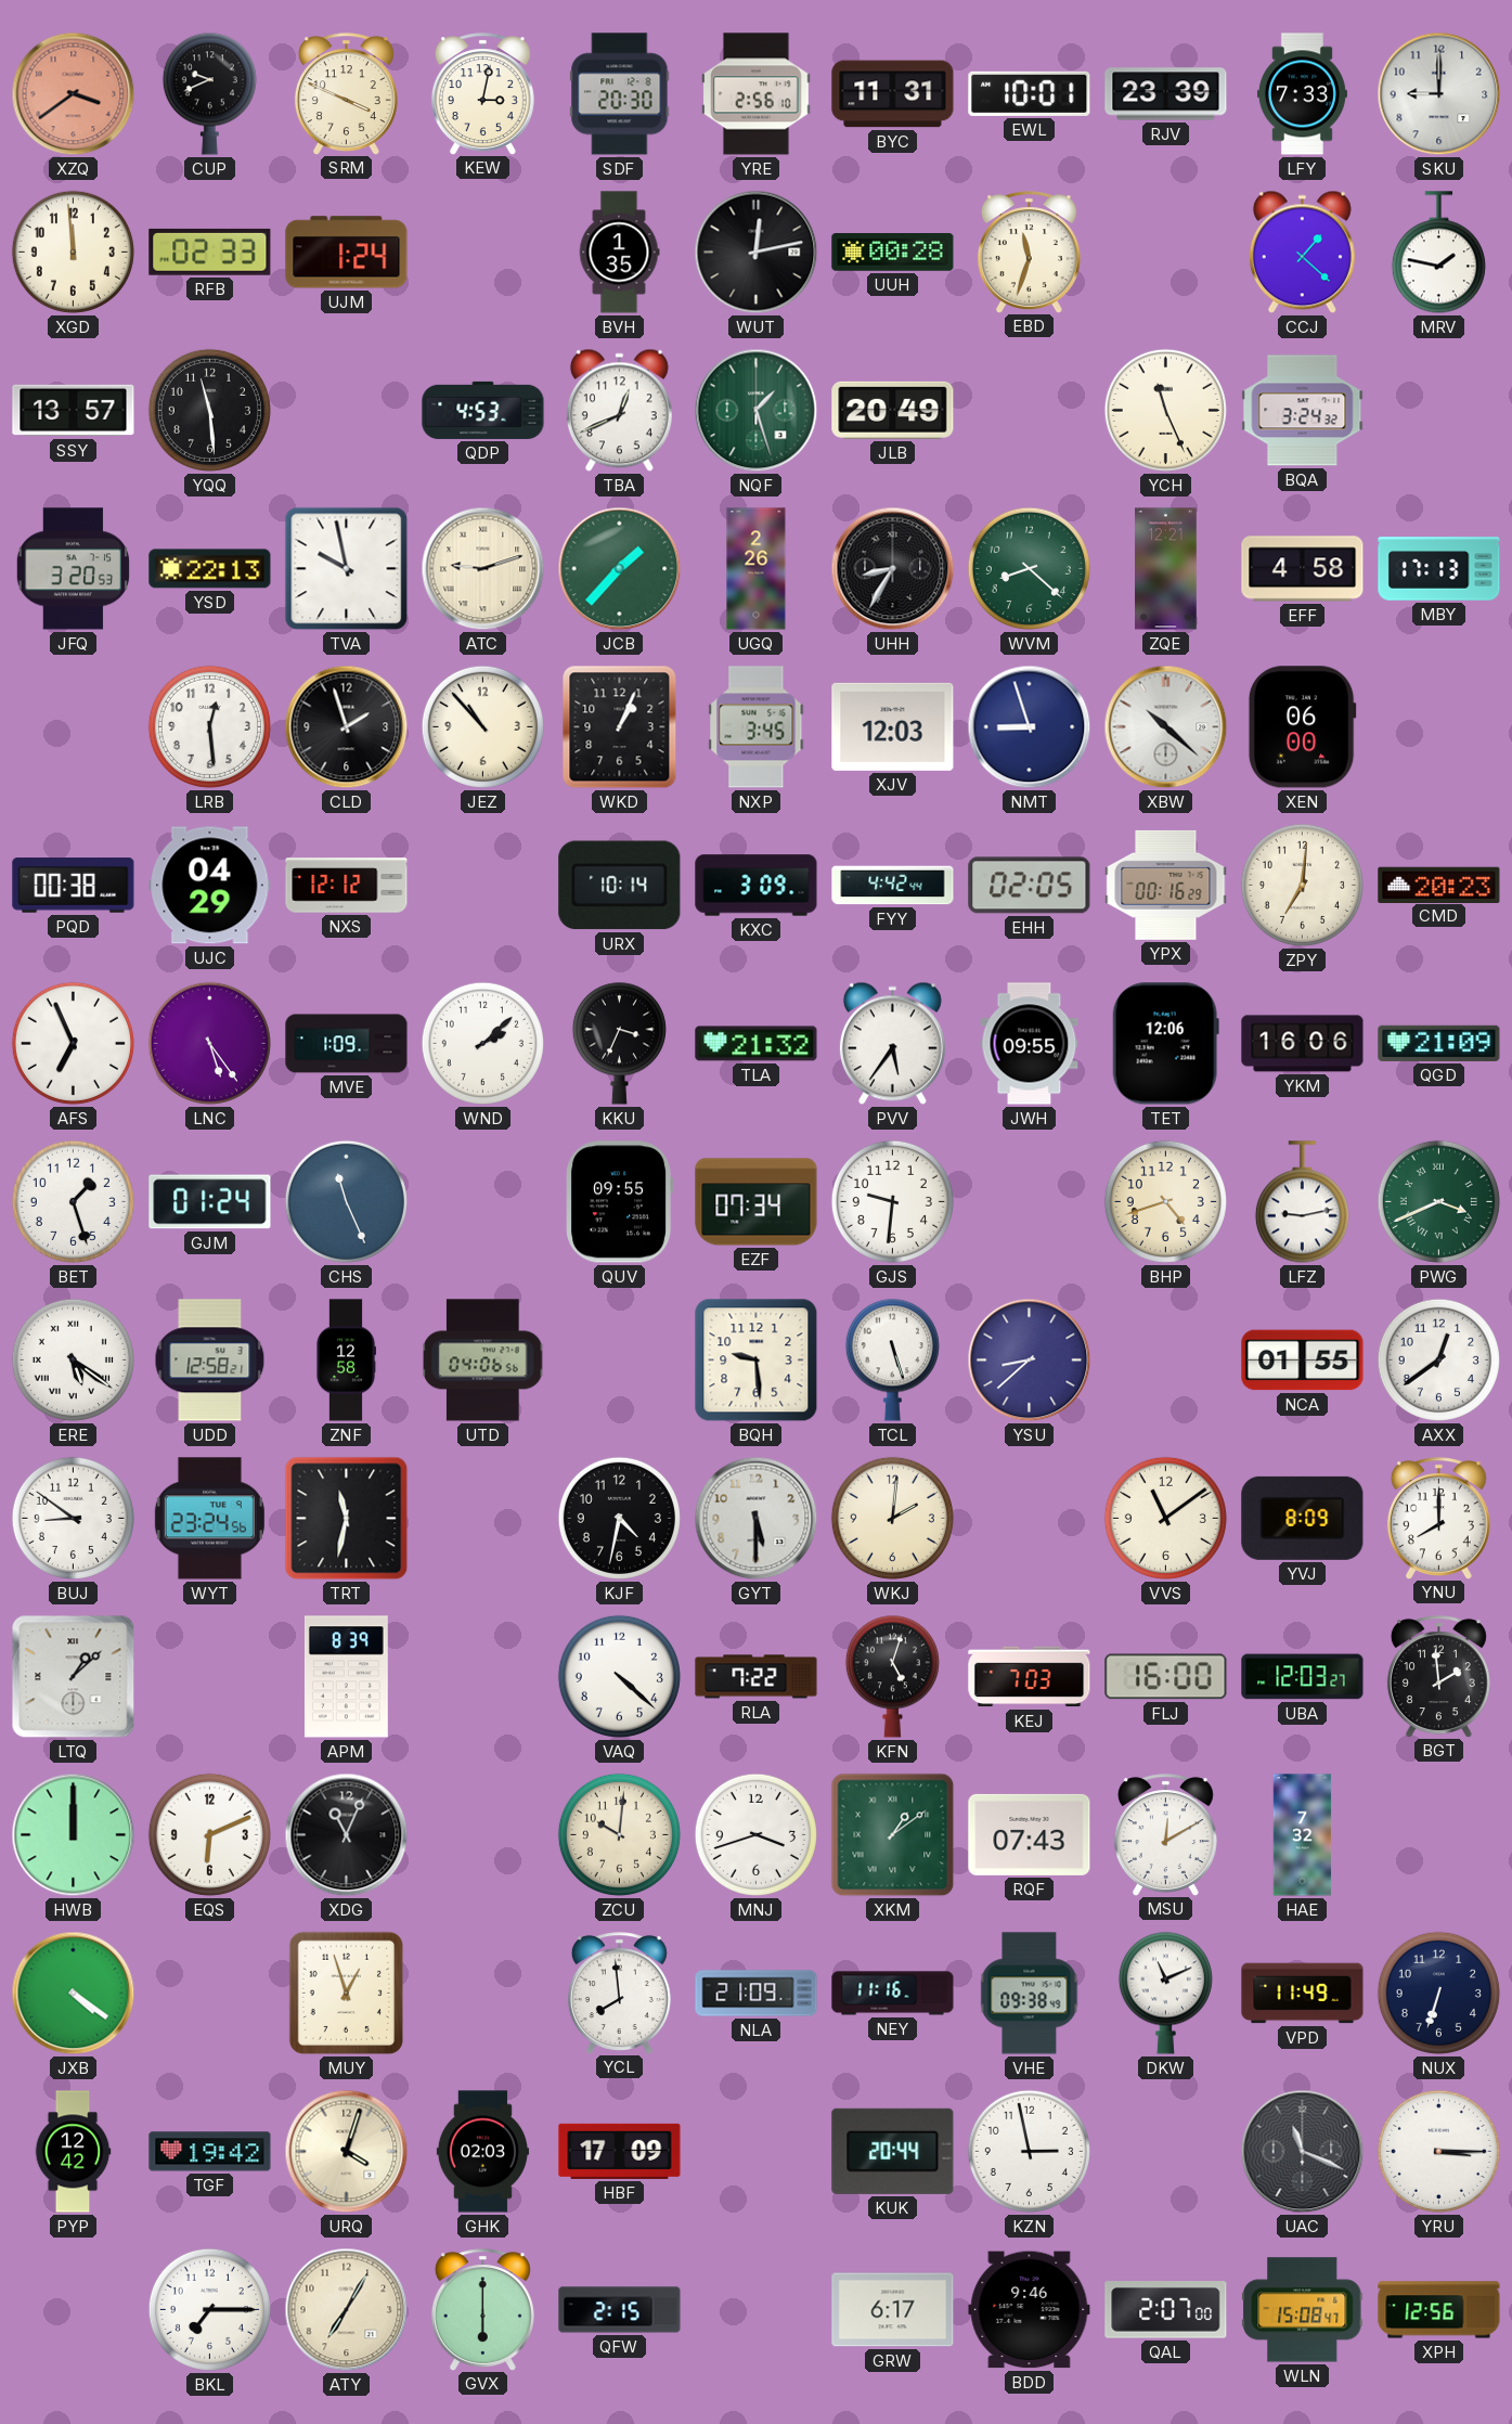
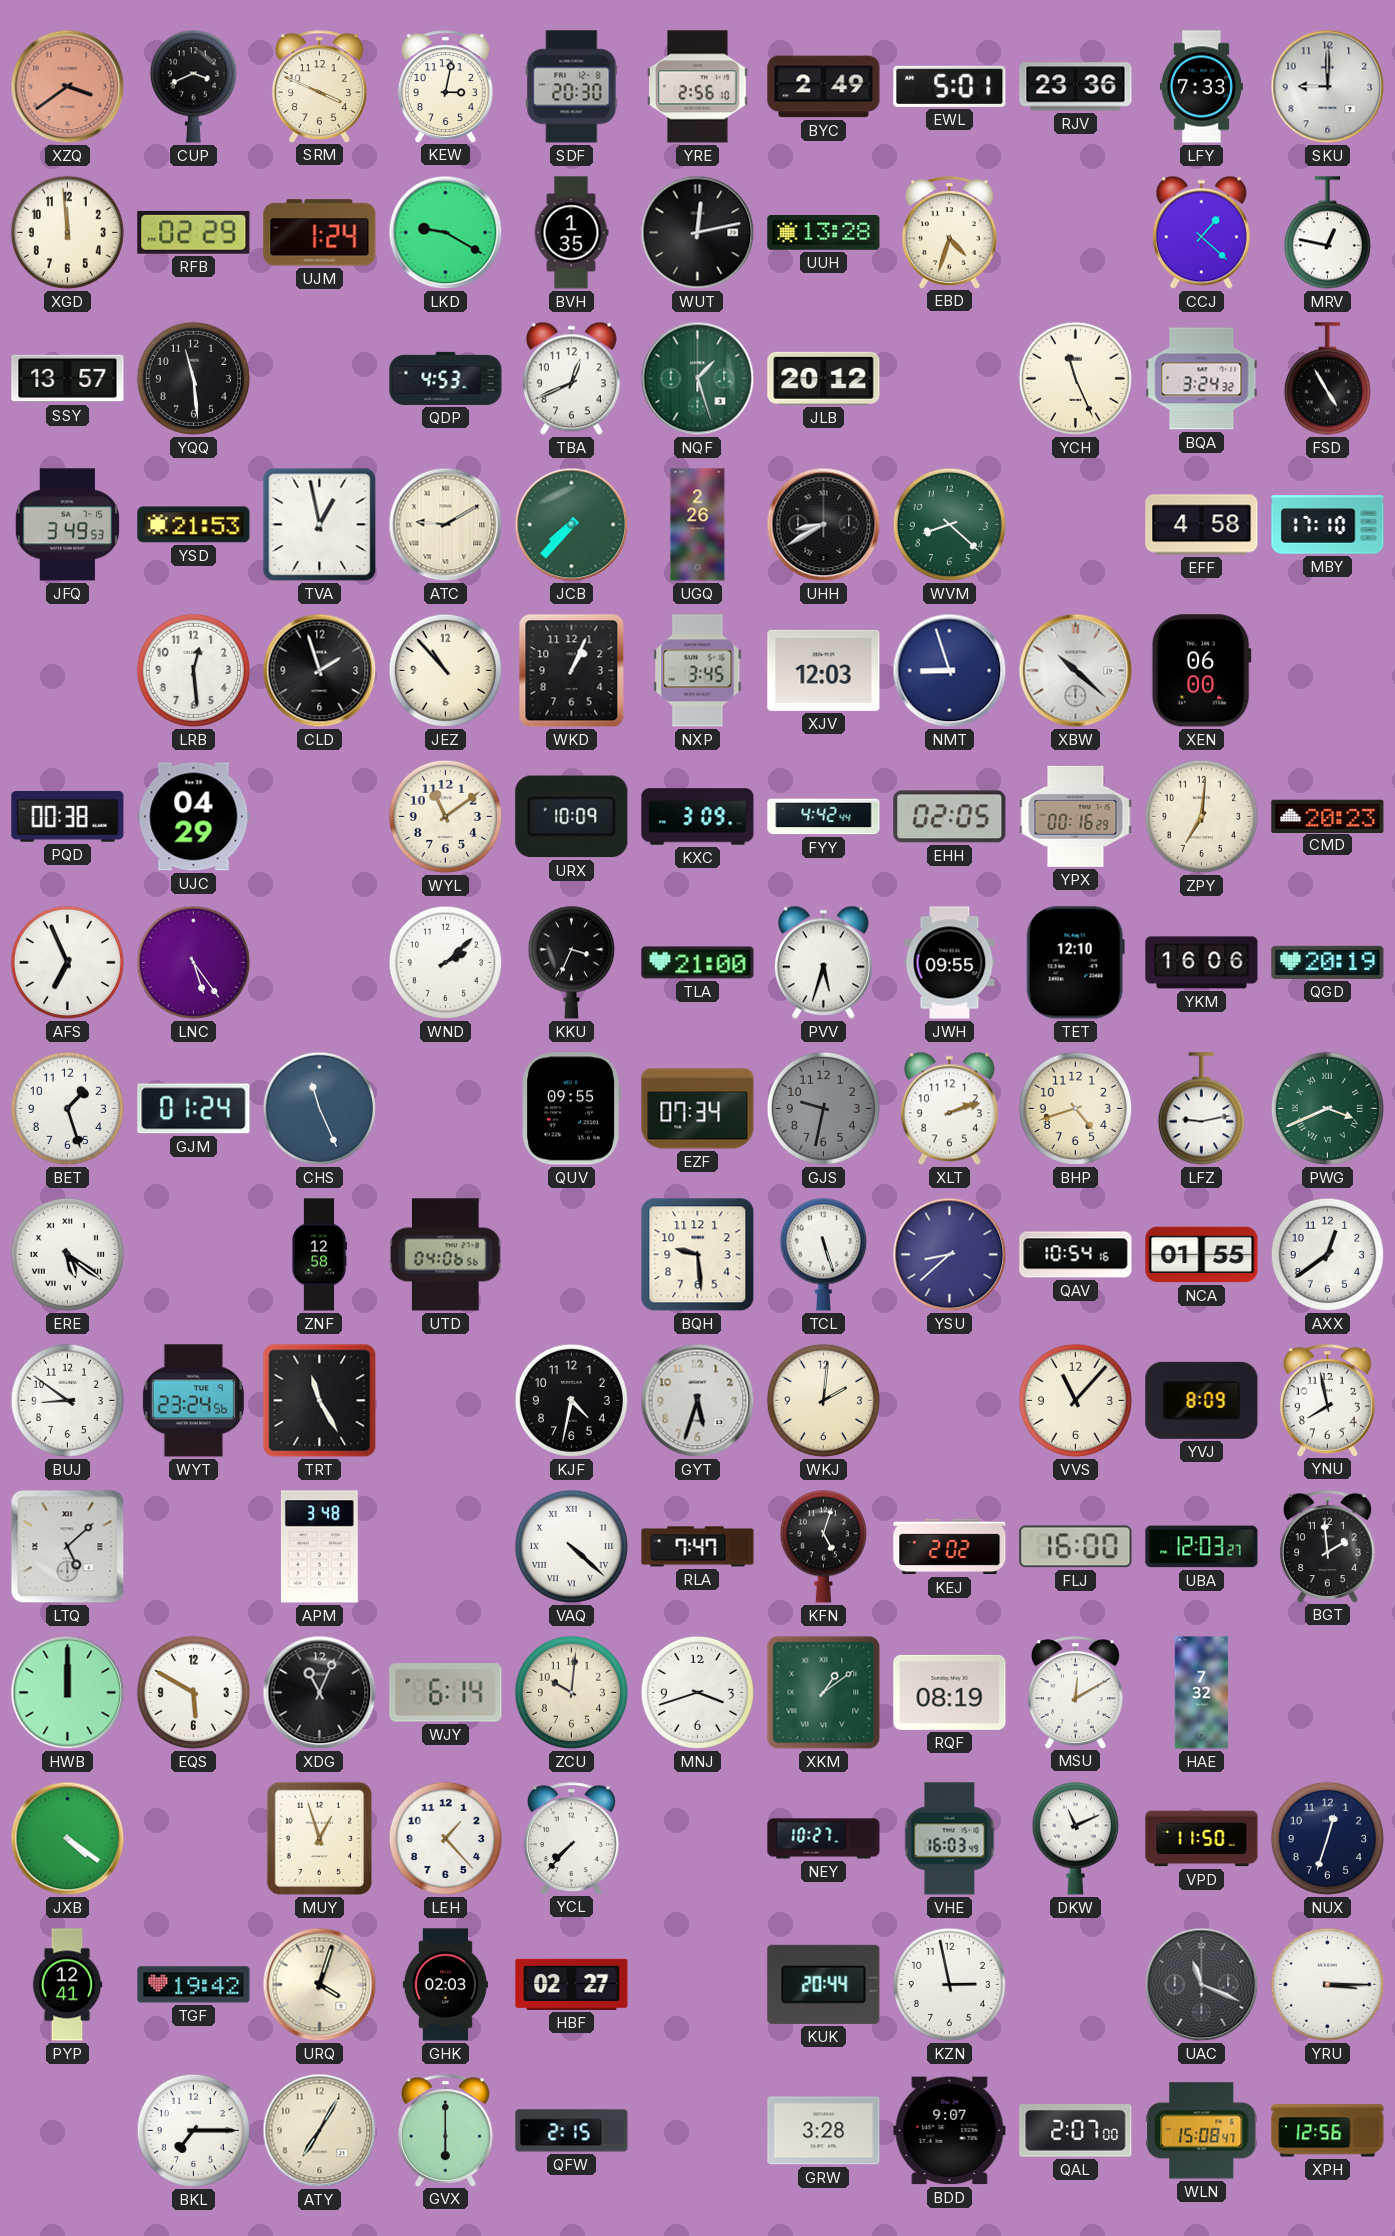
CUP: 9:41 -> 3:41 (193, 86)
BYC: 11:31 -> 2:49 (824, 87)
EWL: 10:01 -> 5:01 (950, 86)
RJV: 23:39 -> 23:36 (1076, 87)
RFB: 02:33 -> 02:29 (194, 232)
LKD: none -> 9:20 (446, 233)
UUH: 00:28 -> 13:28 (824, 233)
EBD: 11:33 -> 4:33 (949, 232)
MRV: 1:47 -> 12:47 (1327, 233)
JLB: 20:49 -> 20:12 (824, 378)
FSD: none -> 4:55 (1327, 379)
JFQ: 3:20 -> 3:49 (67, 525)
YSD: 22:13 -> 21:53 (194, 525)
TVA: 9:58 -> 12:58 (320, 525)
ATC: 9:12 -> 9:10 (446, 525)
JCB: 1:37 -> 7:37 (572, 525)
UHH: 8:35 -> 8:40 (824, 525)
ZQE: 12:21 -> none (1166, 569)
MBY: 17:13 -> 17:10 (1328, 525)
NXS: 12:12 -> none (347, 886)
WYL: none -> 11:09 (445, 816)
URX: 10:14 -> 10:09 (572, 817)
MVE: 1:09 -> none (347, 1044)
TLA: 21:32 -> 21:00 (698, 963)
PVV: 5:36 -> 5:33 (823, 963)
TET: 12:06 -> 12:10 (1075, 963)
QGD: 21:09 -> 20:19 (1328, 962)
GJS: 9:31 -> 9:32 (823, 1108)
GJS dial: white -> grey (823, 1108)
XLT: none -> 2:12 (949, 1109)
UDD: 12:58 -> none (210, 1361)
QAV: none -> 10:54 (1076, 1255)
TRT: 11:32 -> 11:25 (320, 1401)
GYT: 5:30 -> 5:33 (698, 1401)
VVS: 11:09 -> 11:07 (1075, 1400)
YNU: 8:00 -> 7:58 (1327, 1400)
LTQ: 1:08 -> 5:08 (68, 1547)
APM: 8:39 -> 3:48 (319, 1547)
VAQ numerals: Arabic -> Roman (571, 1546)
RLA: 7:22 -> 7:47 (698, 1547)
KEJ: 7:03 -> 2:02 (950, 1547)
EQS: 6:11 -> 5:50 (193, 1692)
WJY: none -> 6:14 (446, 1693)
RQF: 07:43 -> 08:19 (950, 1692)
LEH: none -> 1:23 (445, 1838)
YCL: 7:59 -> 7:37 (571, 1838)
NLA: 21:09 -> none (757, 1994)
NEY: 11:16 -> 10:27 (824, 1839)
VHE: 09:38 -> 16:03 (950, 1839)
VPD: 11:49 -> 11:50 (1202, 1839)
NUX: 6:33 -> 12:33 (1327, 1838)
PYP: 12:42 -> 12:41 (67, 1985)
HBF: 17:09 -> 02:27 (572, 1984)
GRW: 6:17 -> 3:28 (824, 2131)
BDD: 9:46 -> 9:07 (950, 2131)
